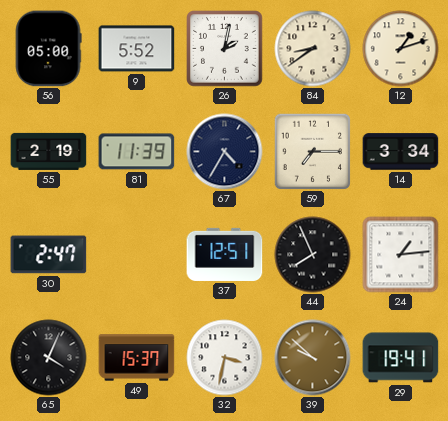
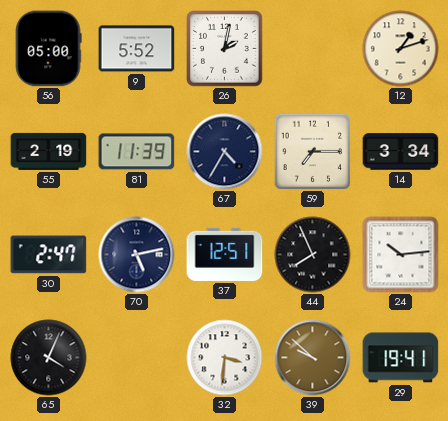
84: 8:39 -> none (313, 49)
70: none -> 5:13 (137, 255)
24: 1:14 -> 10:14 (401, 255)
49: 15:37 -> none (137, 358)
32: 3:32 -> 3:31 (225, 358)
